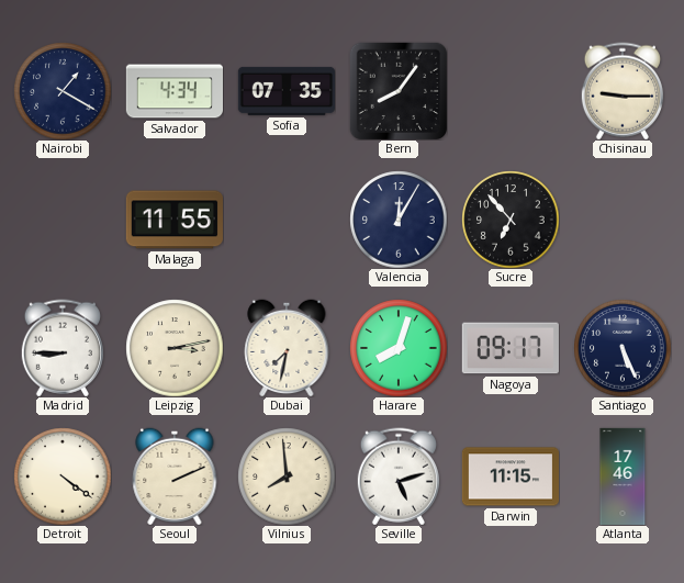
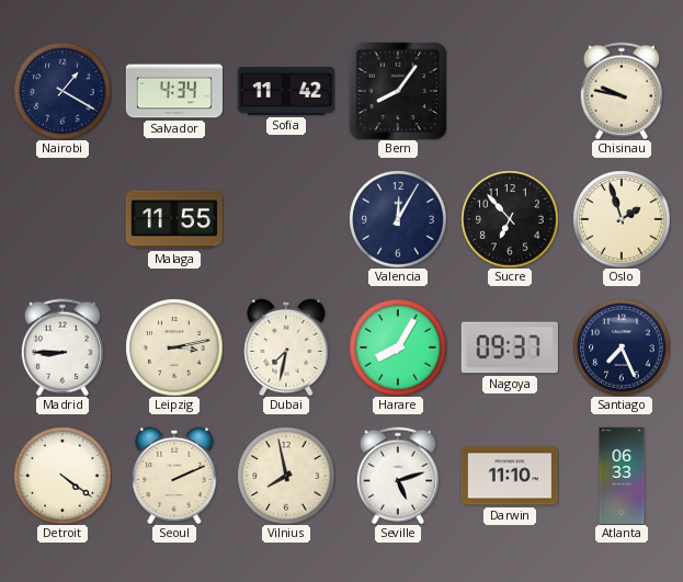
Sofia: 07:35 -> 11:42 (285, 91)
Chisinau: 9:15 -> 9:47 (622, 91)
Oslo: none -> 1:57 (622, 219)
Harare: 8:03 -> 8:05 (398, 347)
Nagoya: 09:17 -> 09:37 (510, 347)
Santiago: 5:26 -> 7:26 (622, 347)
Vilnius: 7:59 -> 7:58 (286, 476)
Darwin: 11:15 -> 11:10 (509, 476)
Atlanta: 17:46 -> 06:33 (622, 475)
